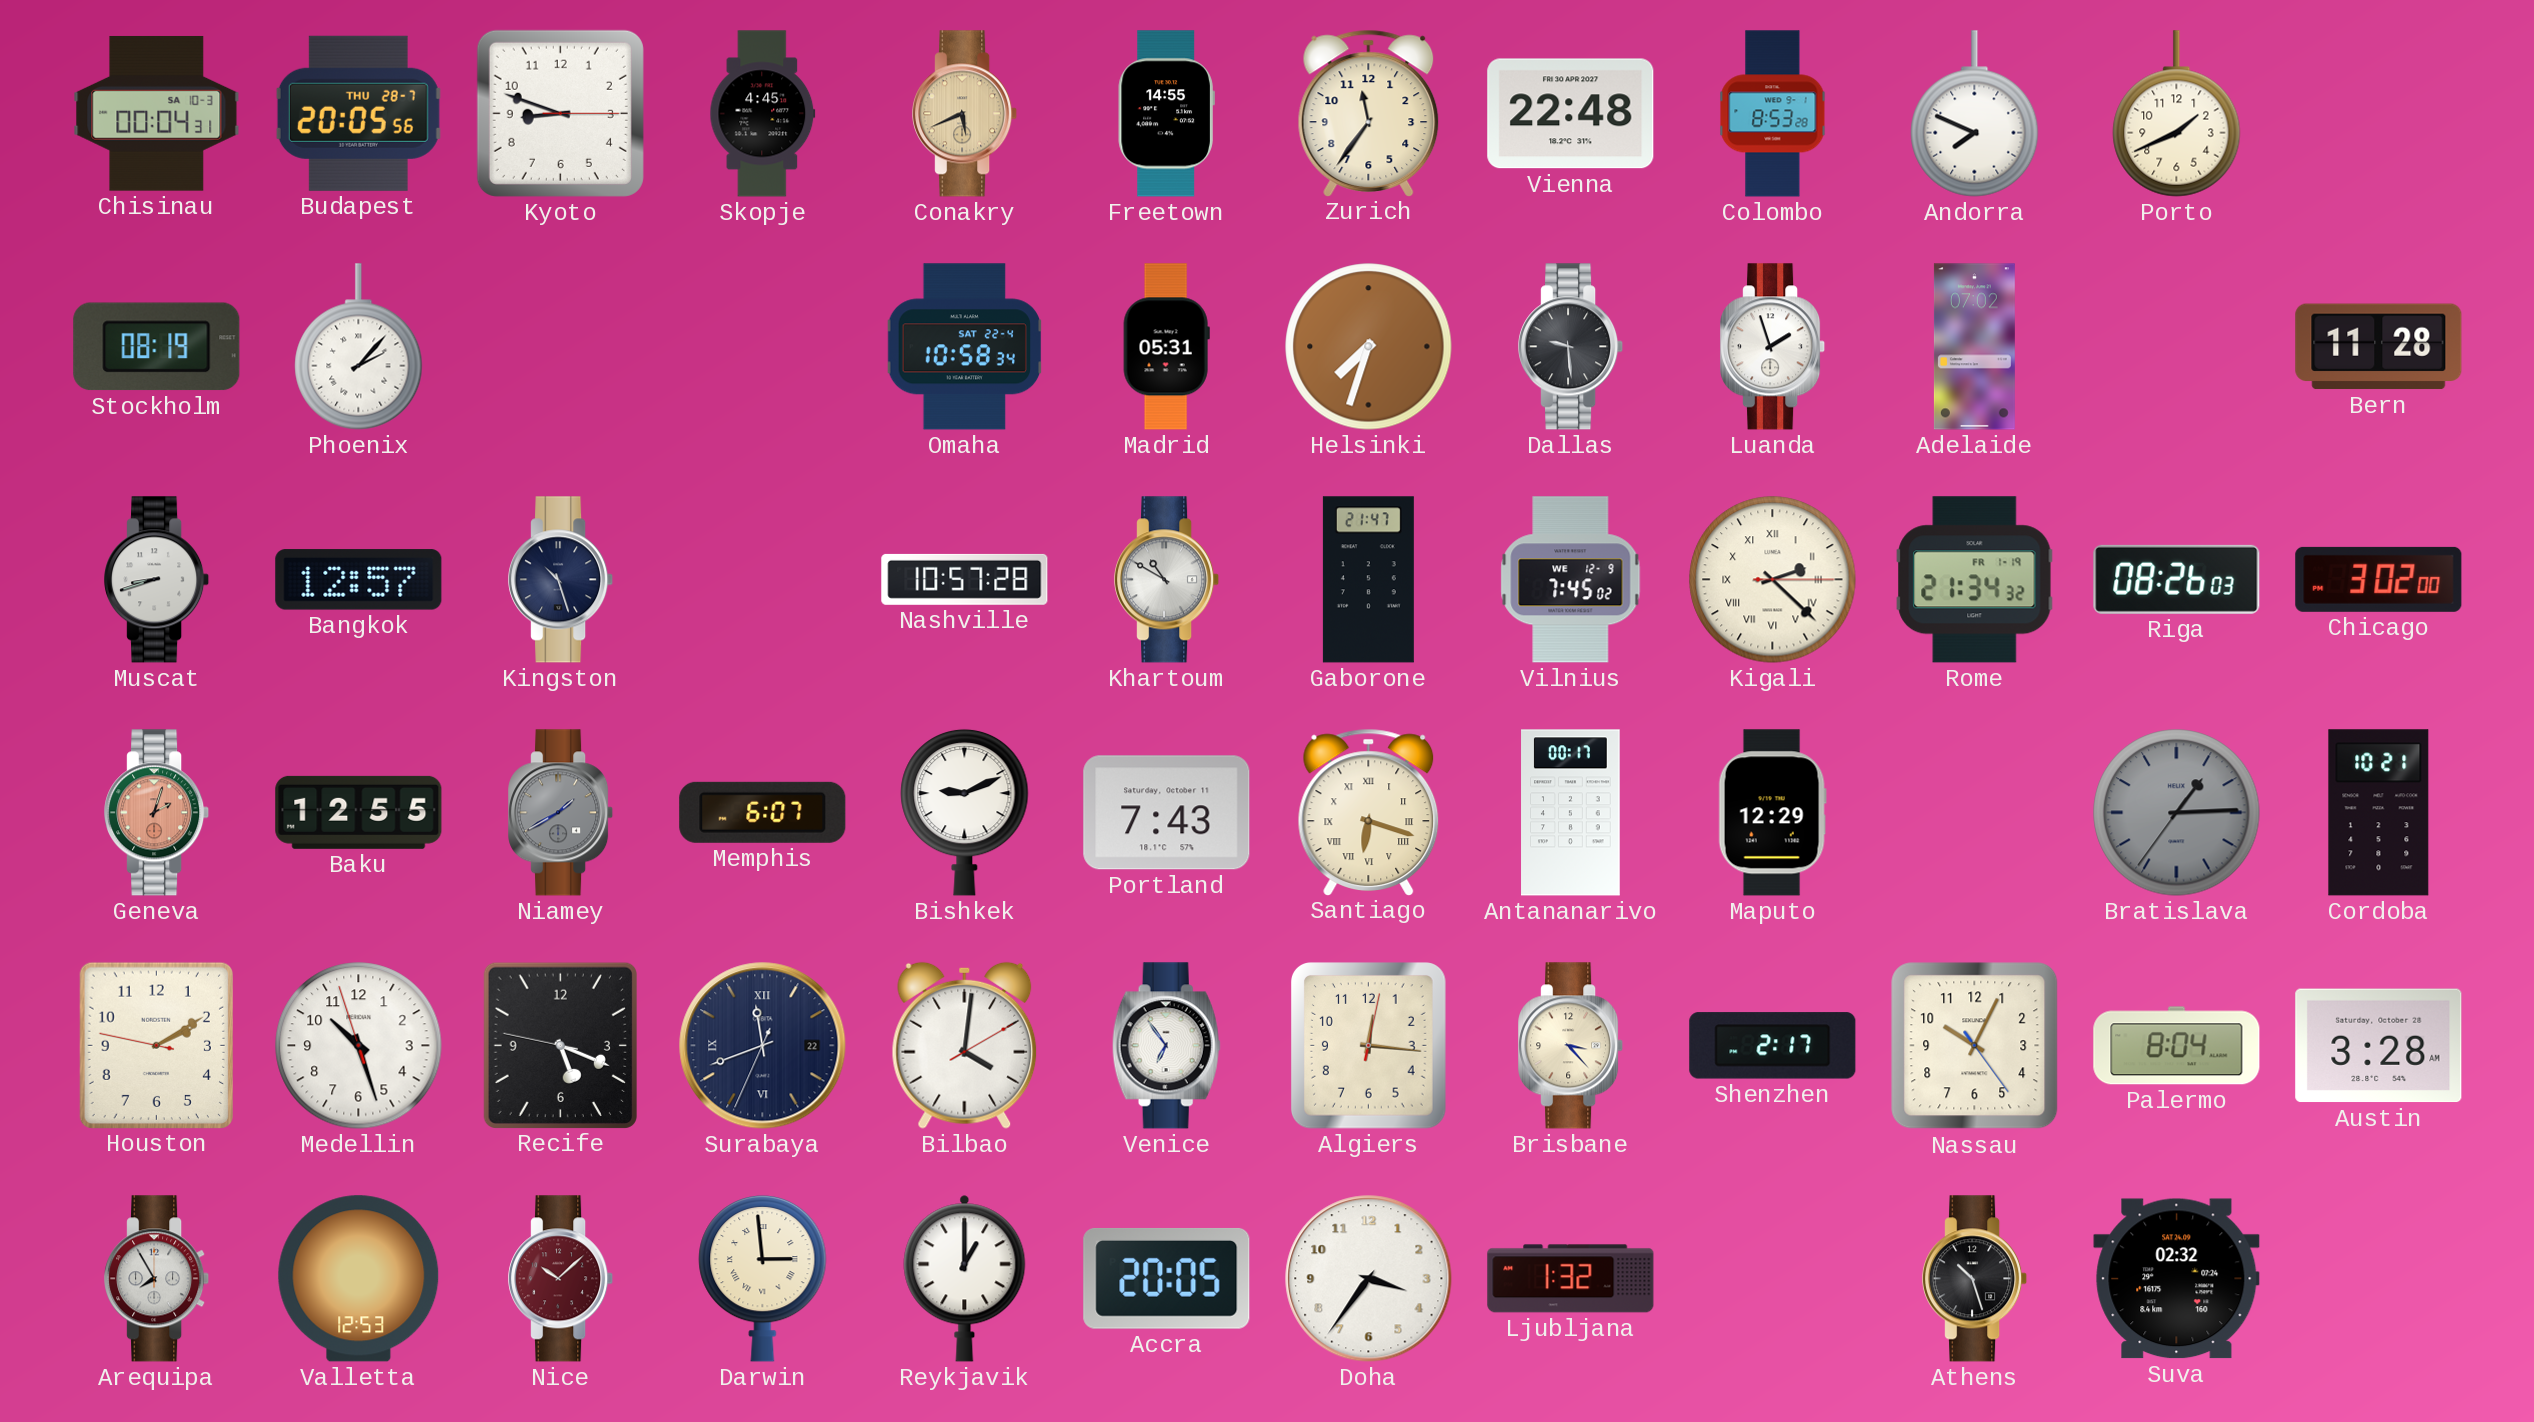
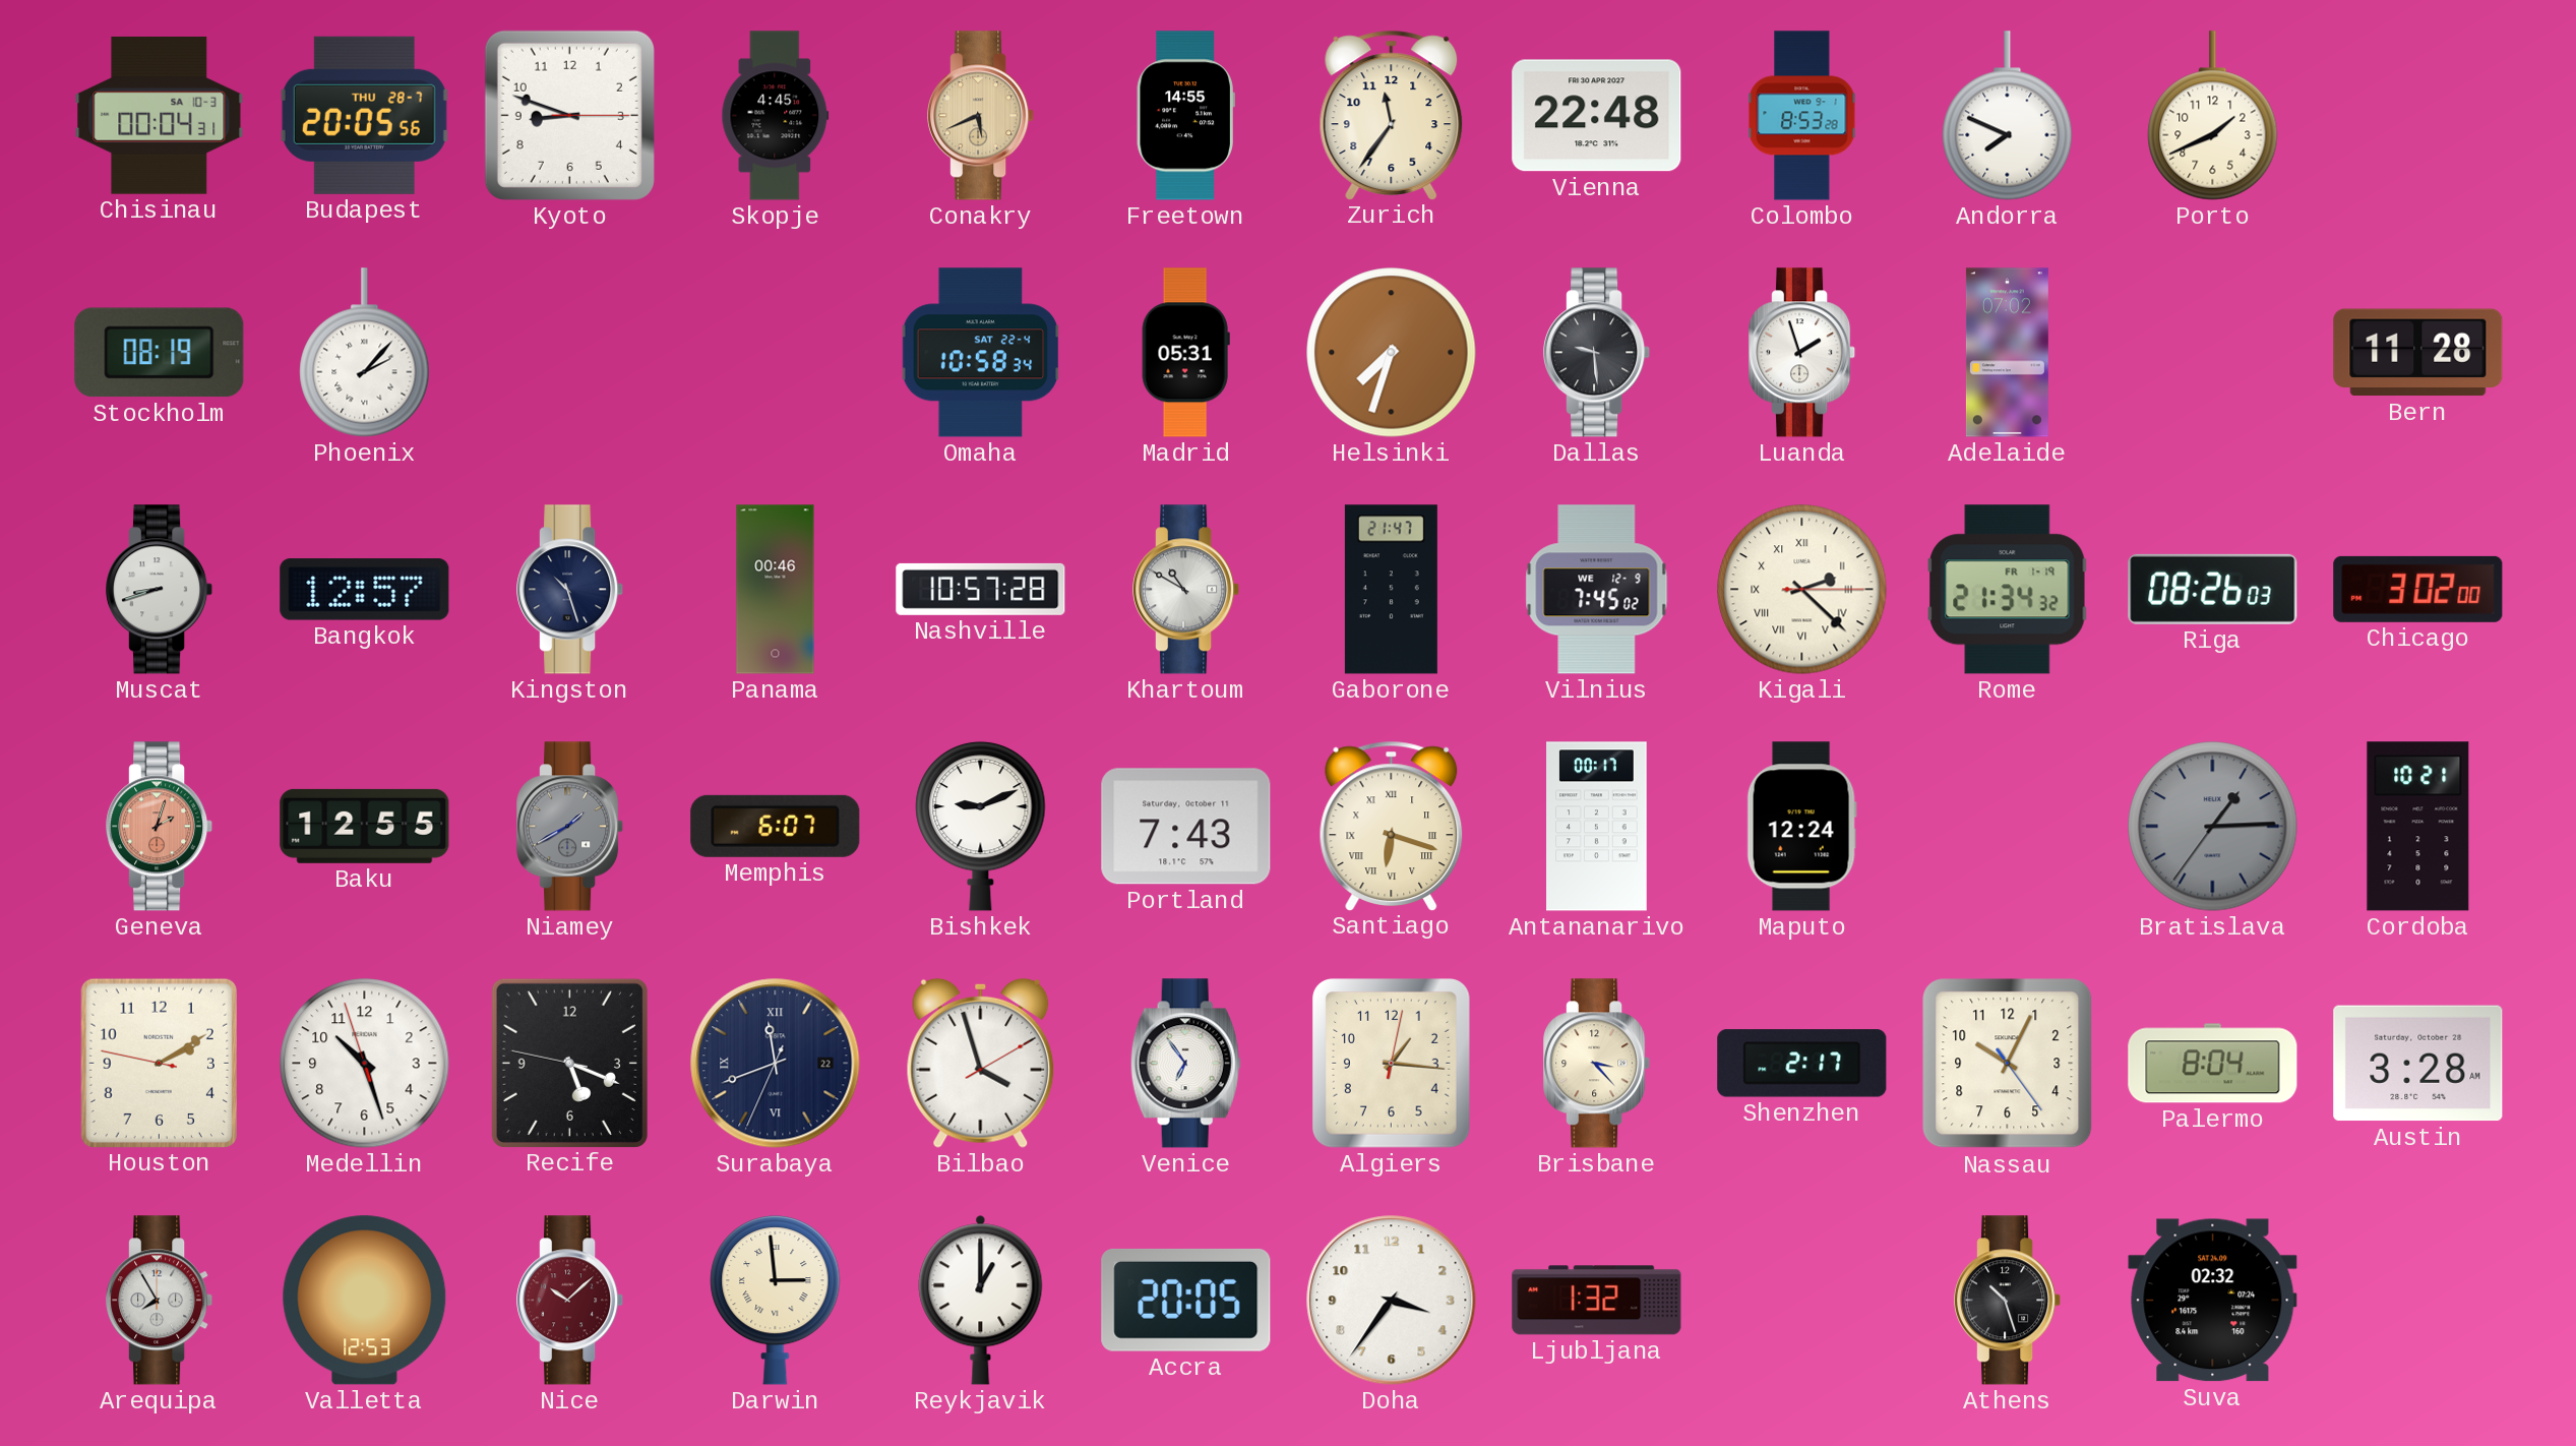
Panama: none -> 00:46 (776, 590)
Maputo: 12:29 -> 12:24 (1801, 827)
Bilbao: 4:01 -> 3:57 (981, 1063)
Algiers: 12:16 -> 1:16 (1392, 1064)
